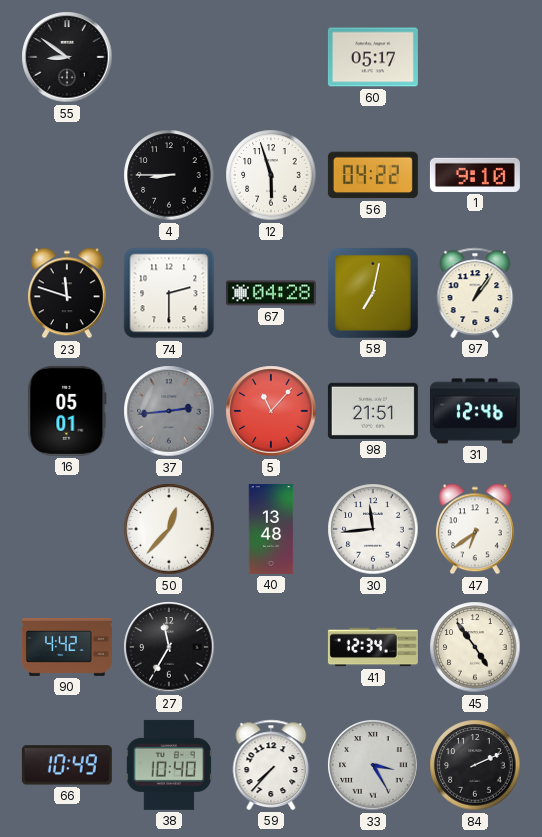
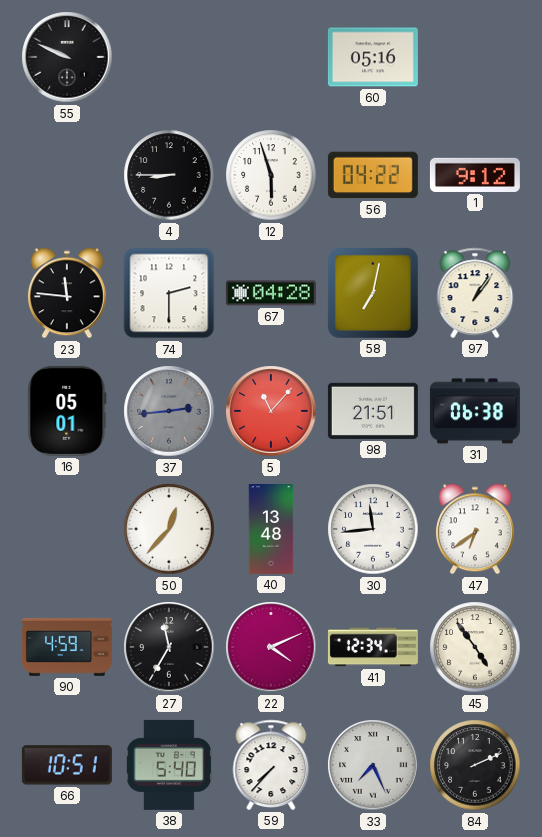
55: 8:51 -> 9:49 (67, 57)
60: 05:17 -> 05:16 (373, 57)
1: 9:10 -> 9:12 (475, 175)
23: 11:48 -> 11:46 (67, 293)
31: 12:46 -> 06:38 (475, 411)
90: 4:42 -> 4:59 (67, 647)
22: none -> 4:11 (271, 647)
66: 10:49 -> 10:51 (67, 765)
38: 10:40 -> 5:40 (169, 765)
33: 3:25 -> 7:26 (373, 765)
